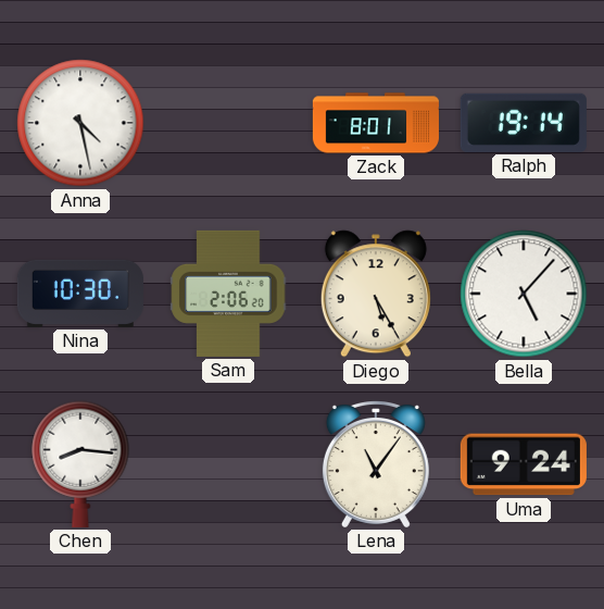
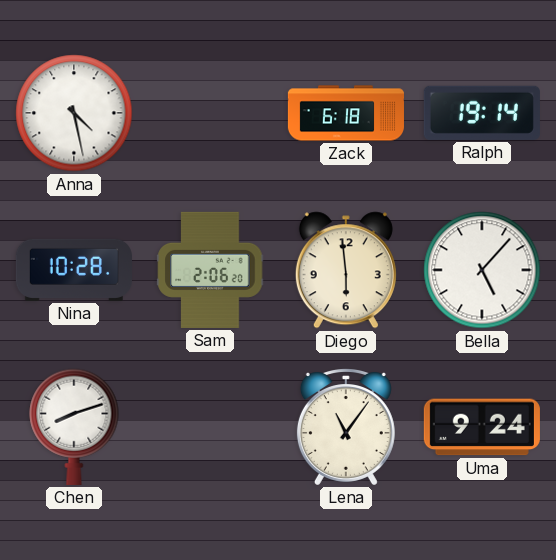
Zack: 8:01 -> 6:18 (346, 113)
Nina: 10:30 -> 10:28 (74, 270)
Diego: 5:25 -> 5:59 (346, 270)
Chen: 8:16 -> 8:12 (74, 427)
